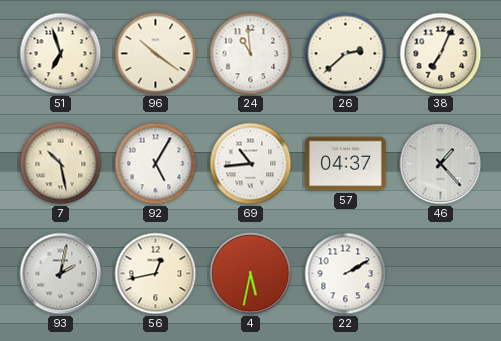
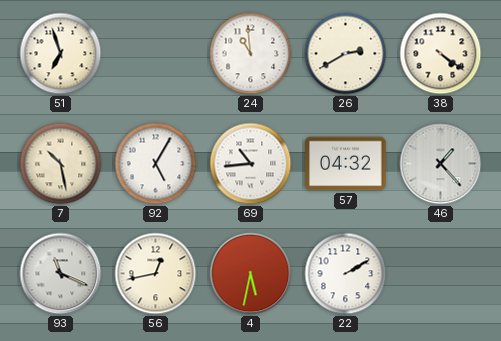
96: 10:21 -> none (156, 54)
26: 2:38 -> 2:40 (346, 54)
38: 7:04 -> 4:21 (441, 54)
57: 04:37 -> 04:32 (346, 164)
93: 2:02 -> 11:19 (61, 274)
